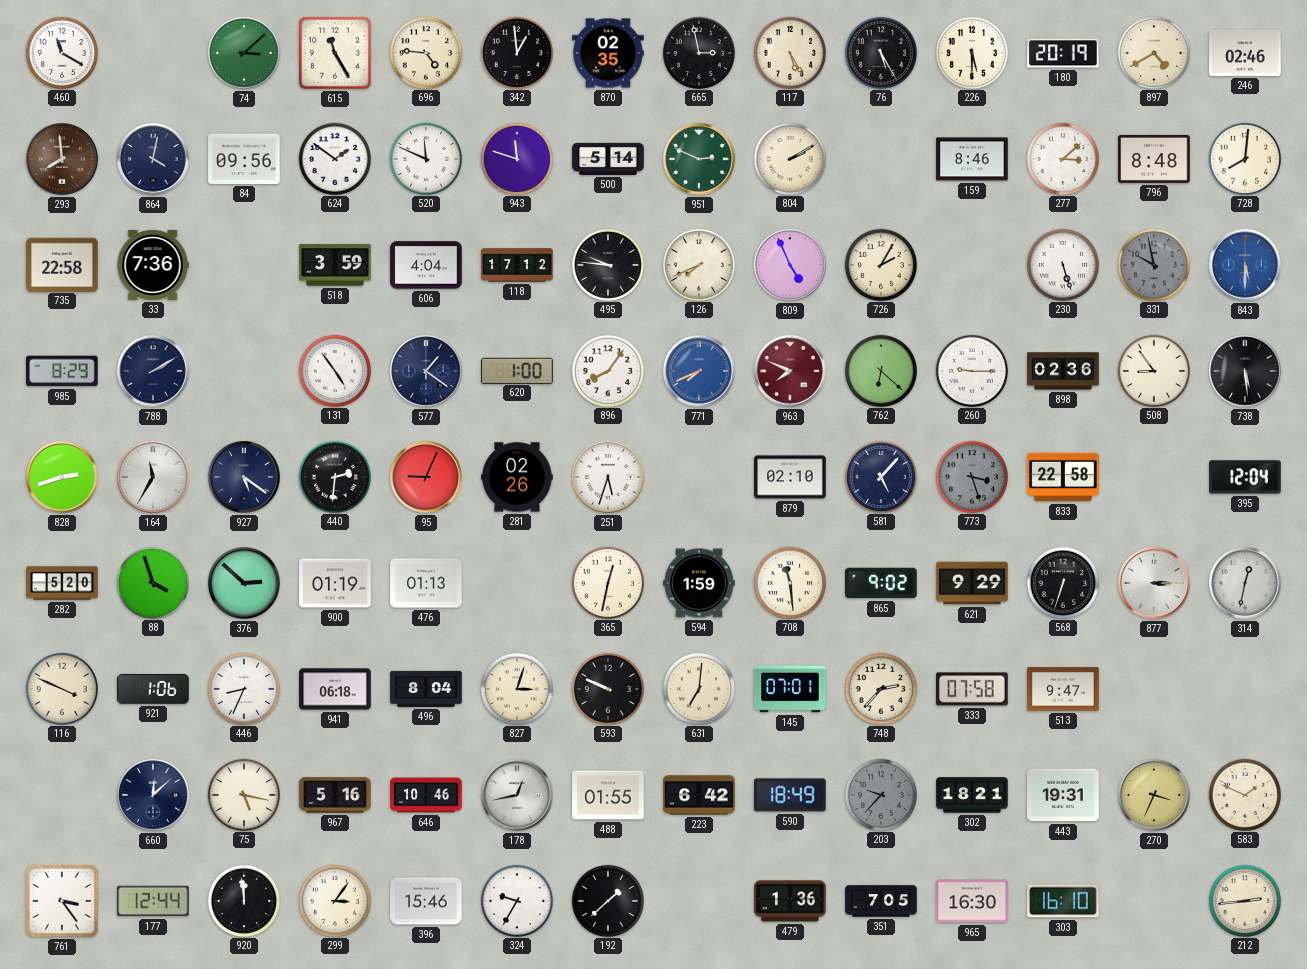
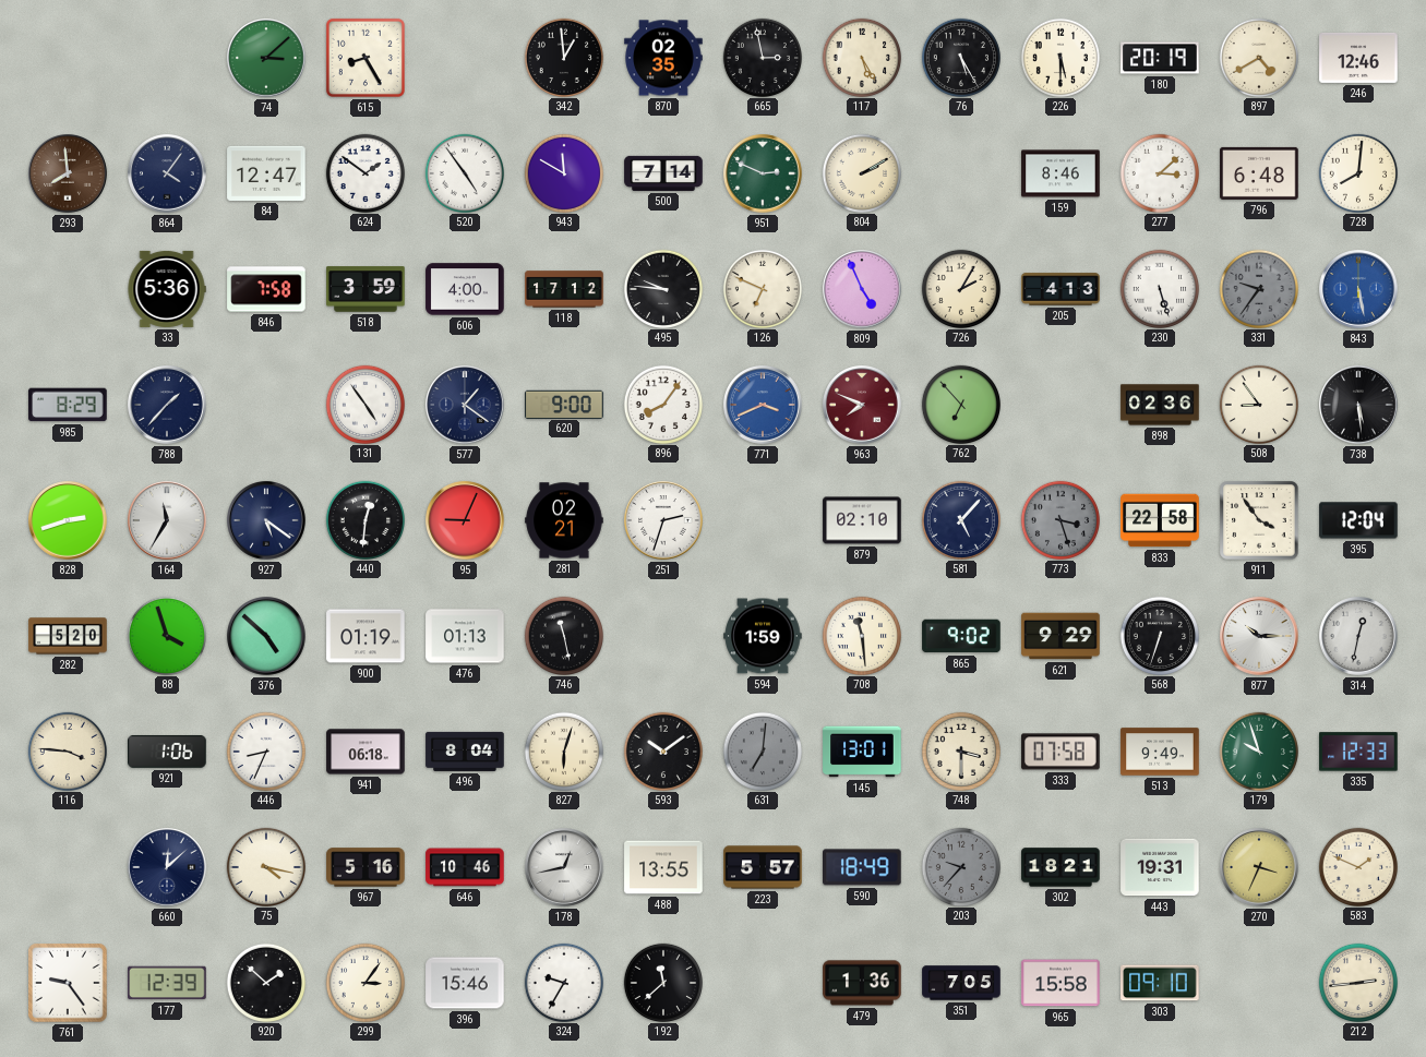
460: 11:20 -> none (61, 52)
615: 11:25 -> 8:25 (366, 58)
696: 4:46 -> none (425, 52)
246: 02:46 -> 12:46 (1358, 58)
864: 4:02 -> 4:06 (167, 173)
84: 09:56 -> 12:47 (266, 173)
520: 11:49 -> 4:54 (464, 172)
943: 11:48 -> 11:50 (563, 172)
500: 5:14 -> 7:14 (663, 173)
796: 8:48 -> 6:48 (1259, 173)
735: 22:58 -> none (62, 264)
33: 7:36 -> 5:36 (167, 289)
846: none -> 7:58 (266, 289)
606: 4:04 -> 4:00 (465, 289)
126: 7:41 -> 6:49 (762, 288)
205: none -> 4:13 (1060, 289)
331: 9:58 -> 9:36 (1258, 288)
843: 5:30 -> 5:28 (1358, 289)
788: 2:10 -> 1:37 (167, 405)
620: 1:00 -> 9:00 (564, 404)
771: 7:41 -> 3:41 (763, 405)
762: 6:22 -> 6:53 (960, 404)
260: 9:15 -> none (971, 370)
440: 2:31 -> 12:31 (364, 519)
281: 02:26 -> 02:21 (564, 520)
251: 5:33 -> 2:33 (663, 520)
911: none -> 3:54 (1259, 520)
376: 2:52 -> 4:52 (266, 636)
746: none -> 11:28 (563, 635)
365: 12:32 -> none (607, 582)
877: 3:15 -> 10:15 (1259, 636)
116: 3:49 -> 3:46 (67, 750)
827: 3:03 -> 6:03 (563, 750)
593: 9:49 -> 10:09 (662, 750)
631 dial: cream -> grey (762, 750)
145: 07:01 -> 13:01 (862, 752)
748: 2:37 -> 3:30 (960, 750)
513: 9:47 -> 9:49 (1160, 752)
179: none -> 9:57 (1258, 750)
335: none -> 12:33 (1358, 752)
75: 5:17 -> 4:17 (265, 866)
488: 01:55 -> 13:55 (663, 867)
223: 6:42 -> 5:57 (763, 867)
761: 3:24 -> 9:24 (68, 983)
177: 12:44 -> 12:39 (167, 983)
920: 11:59 -> 1:52 (265, 982)
192: 1:38 -> 11:38 (662, 982)
965: 16:30 -> 15:58 (1060, 983)
303: 16:10 -> 09:10 (1160, 983)
